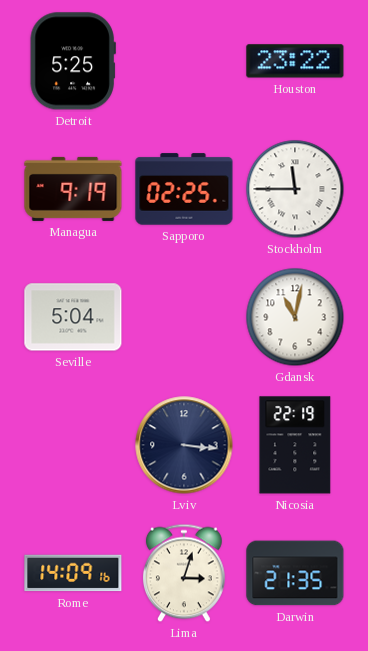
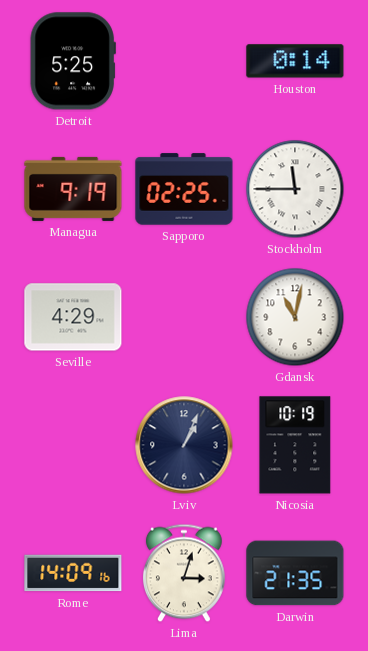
Houston: 23:22 -> 0:14 (295, 61)
Seville: 5:04 -> 4:29 (73, 317)
Lviv: 3:16 -> 1:04 (184, 445)
Nicosia: 22:19 -> 10:19 (295, 445)
